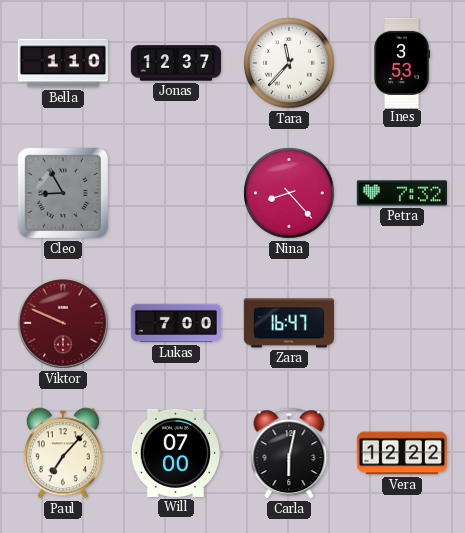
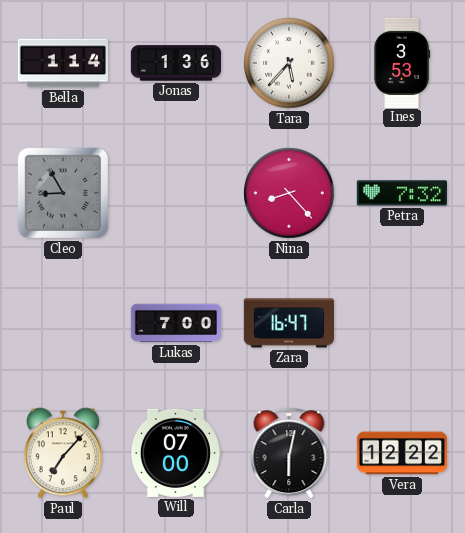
Bella: 1:10 -> 1:14 (62, 63)
Jonas: 12:37 -> 1:36 (175, 63)
Tara: 11:37 -> 5:37 (289, 63)
Viktor: 9:49 -> none (64, 324)
